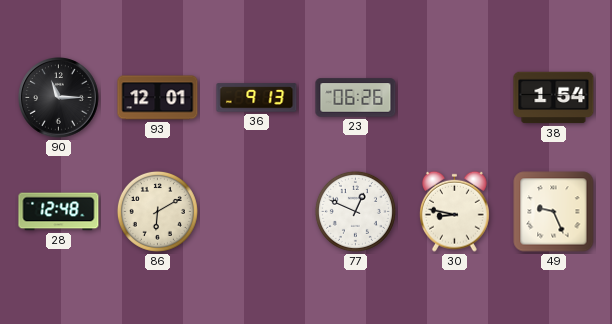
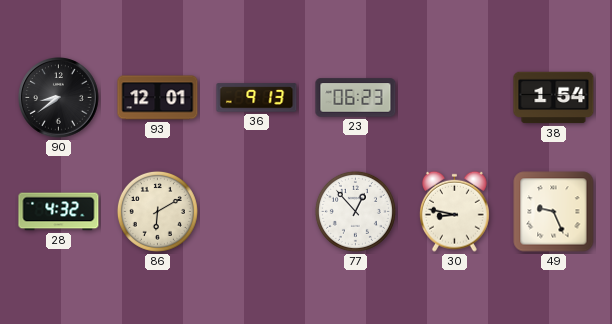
90: 11:15 -> 8:39 (59, 98)
23: 06:26 -> 06:23 (356, 98)
28: 12:48 -> 4:32 (59, 212)
77: 12:49 -> 12:53 (355, 211)
